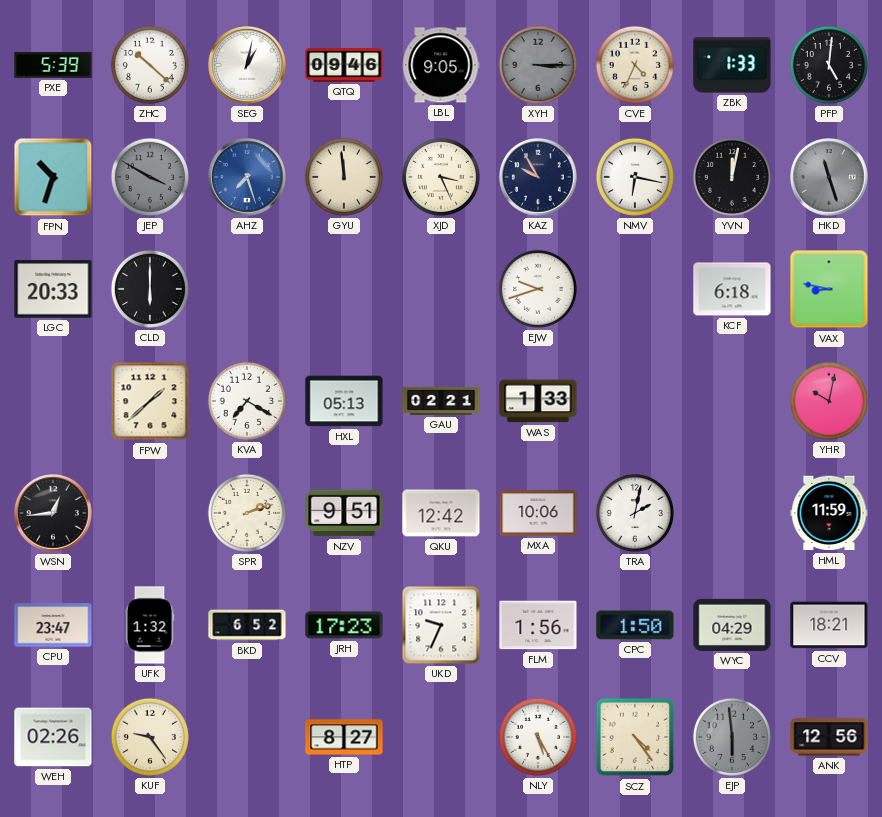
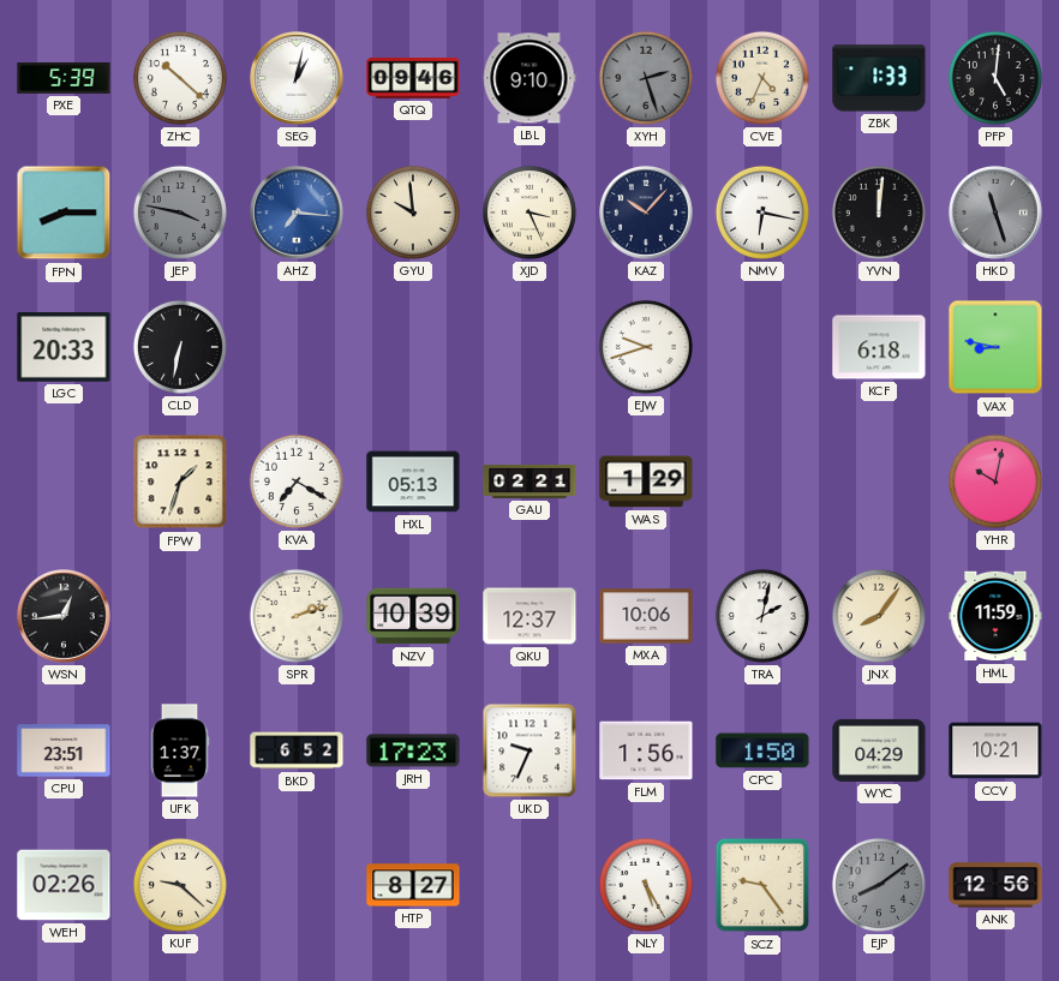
LBL: 9:05 -> 9:10 (529, 78)
XYH: 3:15 -> 2:27 (646, 78)
FPN: 10:33 -> 8:15 (64, 213)
JEP: 3:50 -> 3:47 (180, 213)
AHZ: 7:27 -> 7:16 (298, 214)
GYU: 11:59 -> 9:59 (413, 213)
KAZ: 9:55 -> 10:07 (647, 214)
YVN: 12:02 -> 12:01 (879, 213)
CLD: 6:00 -> 6:32 (180, 347)
FPW: 1:38 -> 1:33 (180, 481)
WAS: 1:33 -> 1:29 (646, 481)
NZV: 9:51 -> 10:39 (413, 616)
QKU: 12:42 -> 12:37 (529, 616)
JNX: none -> 8:06 (879, 616)
CPU: 23:47 -> 23:51 (64, 750)
UFK: 1:32 -> 1:37 (180, 750)
CCV: 18:21 -> 10:21 (995, 750)
KUF: 9:24 -> 9:22 (180, 885)
SCZ: 4:24 -> 9:24 (762, 885)
EJP: 5:59 -> 8:09 (879, 885)
